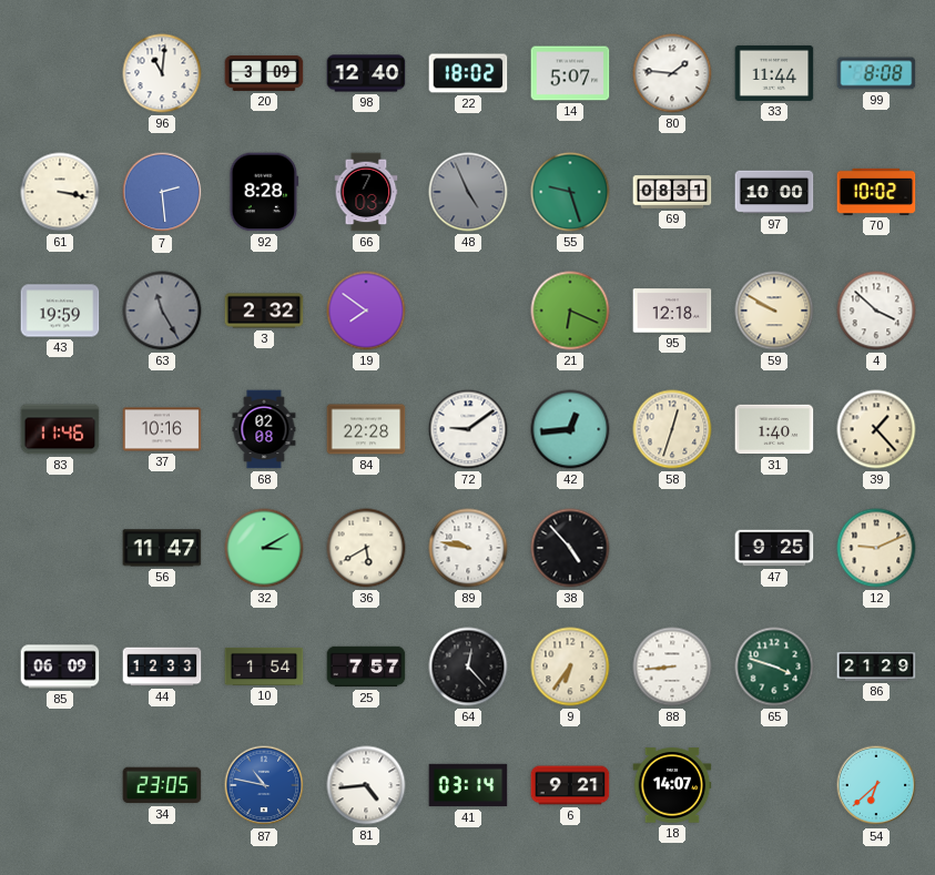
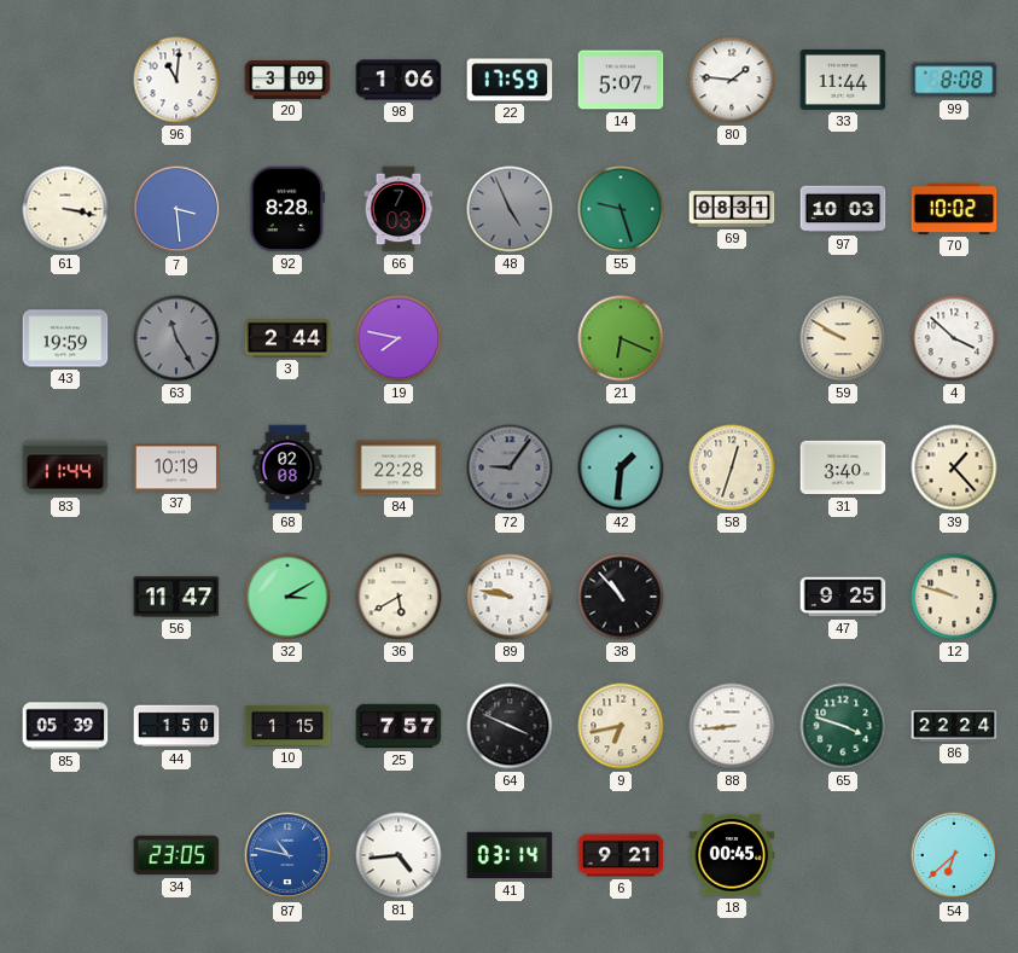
98: 12:40 -> 1:06 (399, 80)
22: 18:02 -> 17:59 (510, 80)
7: 2:29 -> 3:29 (176, 209)
97: 10:00 -> 10:03 (843, 209)
3: 2:32 -> 2:44 (287, 338)
19: 7:51 -> 7:47 (399, 338)
95: 12:18 -> none (672, 311)
83: 11:46 -> 11:44 (65, 467)
37: 10:16 -> 10:19 (176, 467)
72: 9:09 -> 9:06 (510, 467)
72 dial: white -> grey (510, 467)
42: 12:44 -> 1:31 (621, 467)
31: 1:40 -> 3:40 (843, 467)
38: 4:53 -> 10:53 (621, 597)
12: 9:11 -> 9:48 (954, 597)
85: 06:09 -> 05:39 (65, 726)
44: 12:33 -> 1:50 (176, 726)
10: 1:54 -> 1:15 (287, 726)
64: 12:23 -> 3:49 (510, 726)
9: 6:36 -> 6:43 (621, 726)
86: 21:29 -> 22:24 (954, 726)
18: 14:07 -> 00:45 (732, 855)
